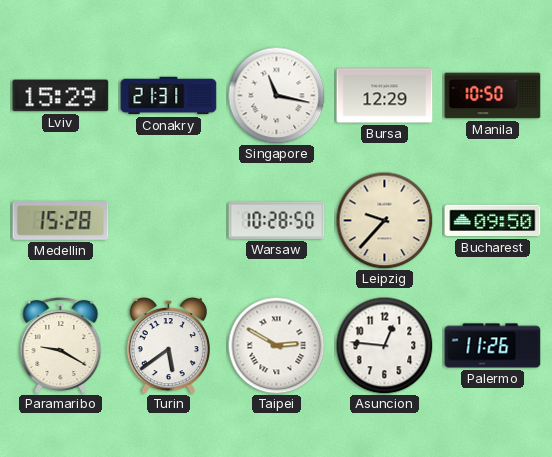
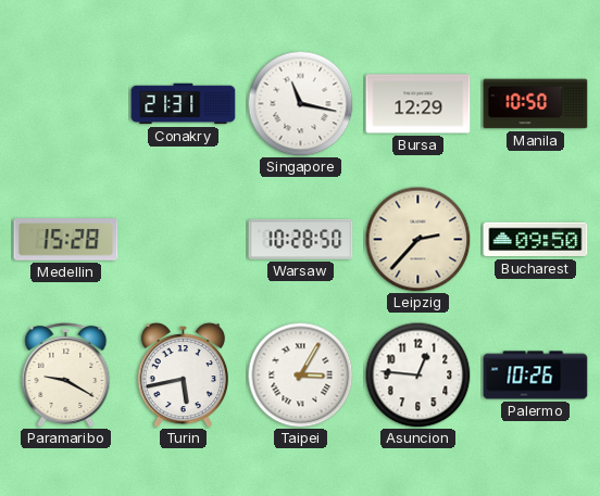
Lviv: 15:29 -> none (61, 96)
Leipzig: 9:37 -> 2:37 (417, 239)
Turin: 5:39 -> 5:43 (183, 374)
Taipei: 2:50 -> 3:05 (300, 374)
Palermo: 11:26 -> 10:26 (536, 376)
